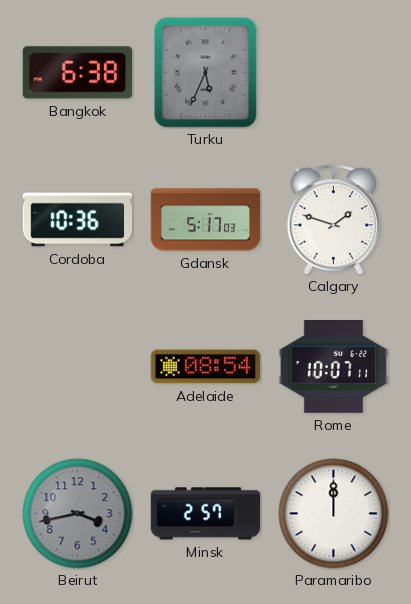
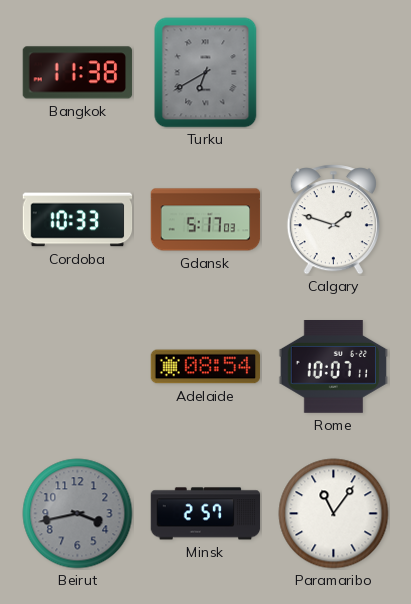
Bangkok: 6:38 -> 11:38 (78, 73)
Turku: 5:34 -> 6:40 (206, 73)
Cordoba: 10:36 -> 10:33 (78, 220)
Paramaribo: 12:00 -> 11:06 (334, 514)
